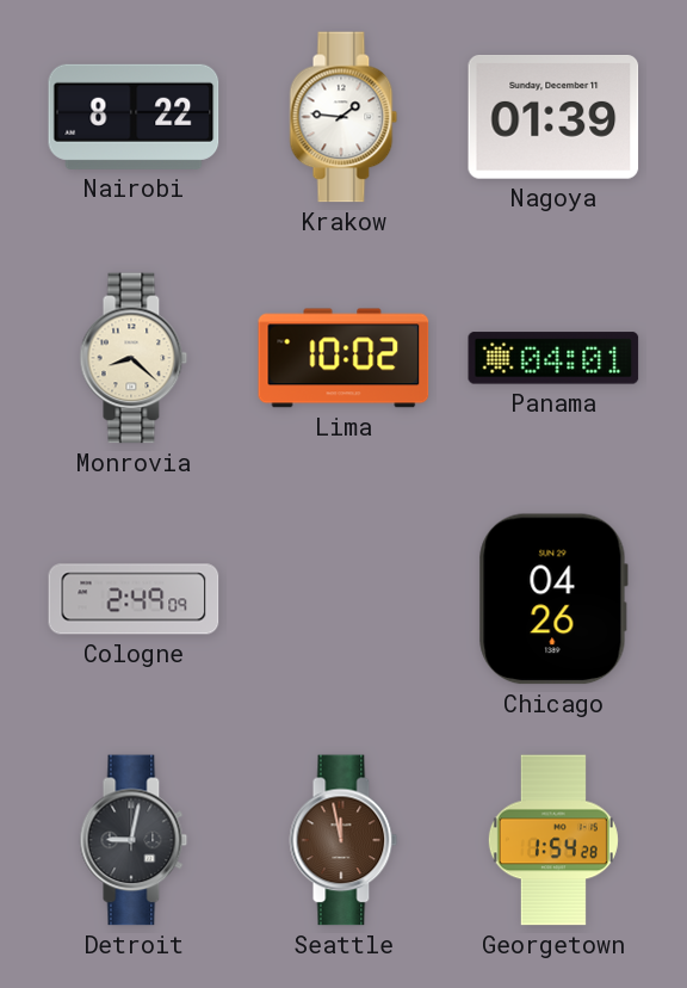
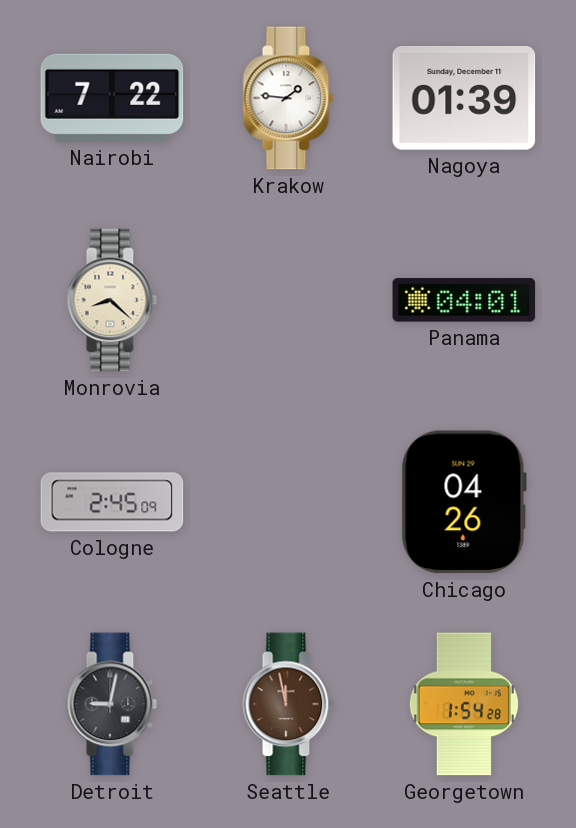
Nairobi: 8:22 -> 7:22 (112, 98)
Lima: 10:02 -> none (343, 358)
Cologne: 2:49 -> 2:45 (112, 502)
